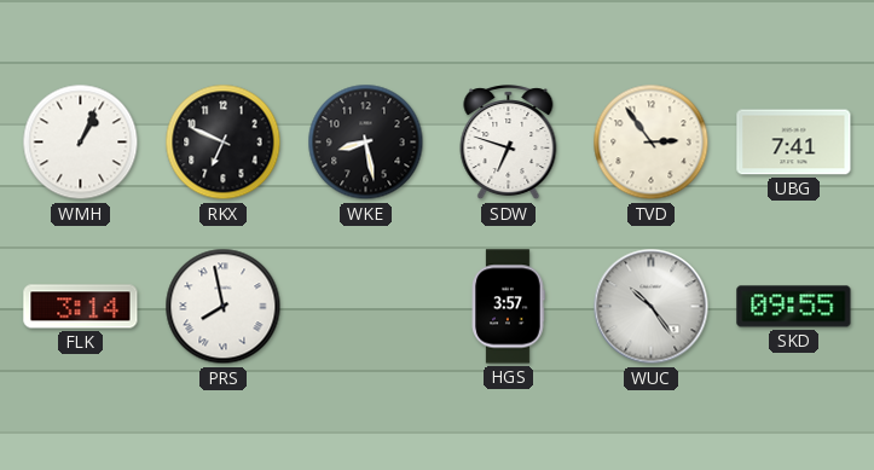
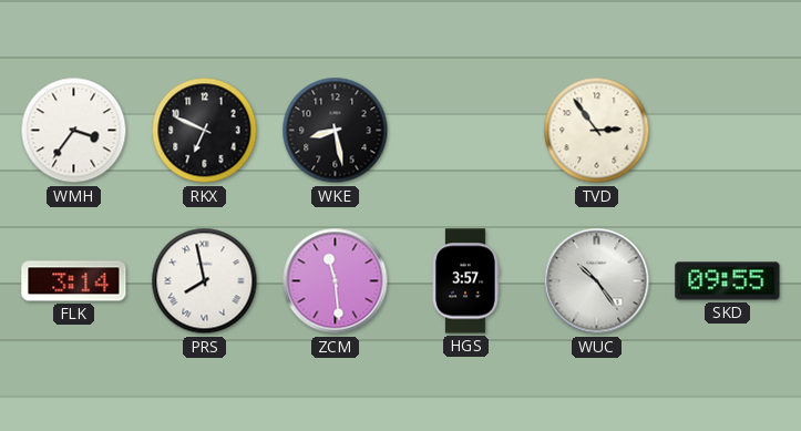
WMH: 1:04 -> 3:36 (74, 131)
SDW: 6:48 -> none (509, 143)
UBG: 7:41 -> none (794, 143)
ZCM: none -> 11:29 (336, 281)
